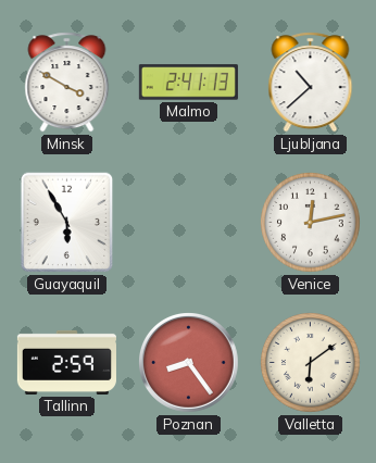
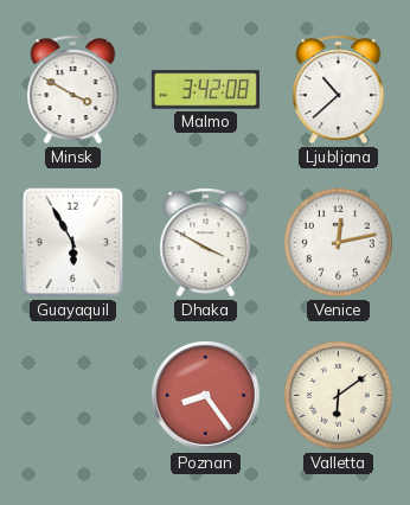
Malmo: 2:41 -> 3:42 (205, 90)
Dhaka: none -> 3:50 (206, 243)
Tallinn: 2:59 -> none (66, 362)
